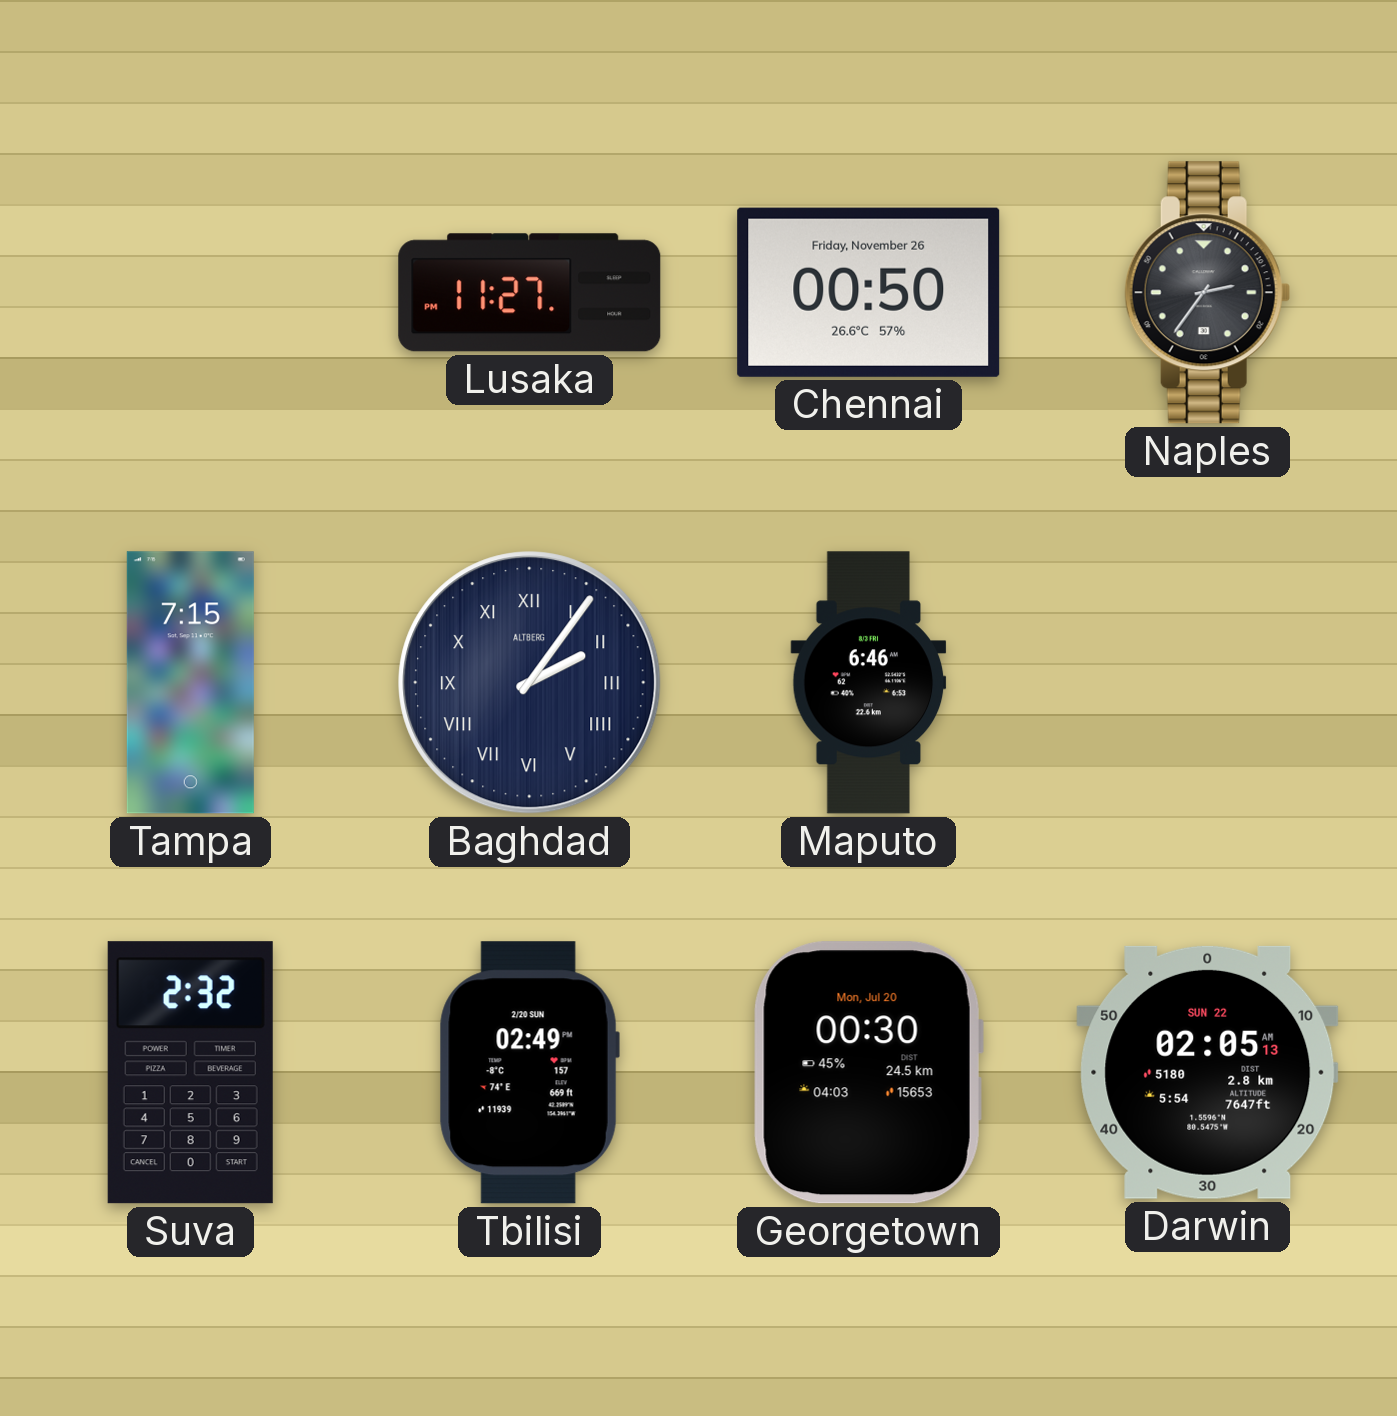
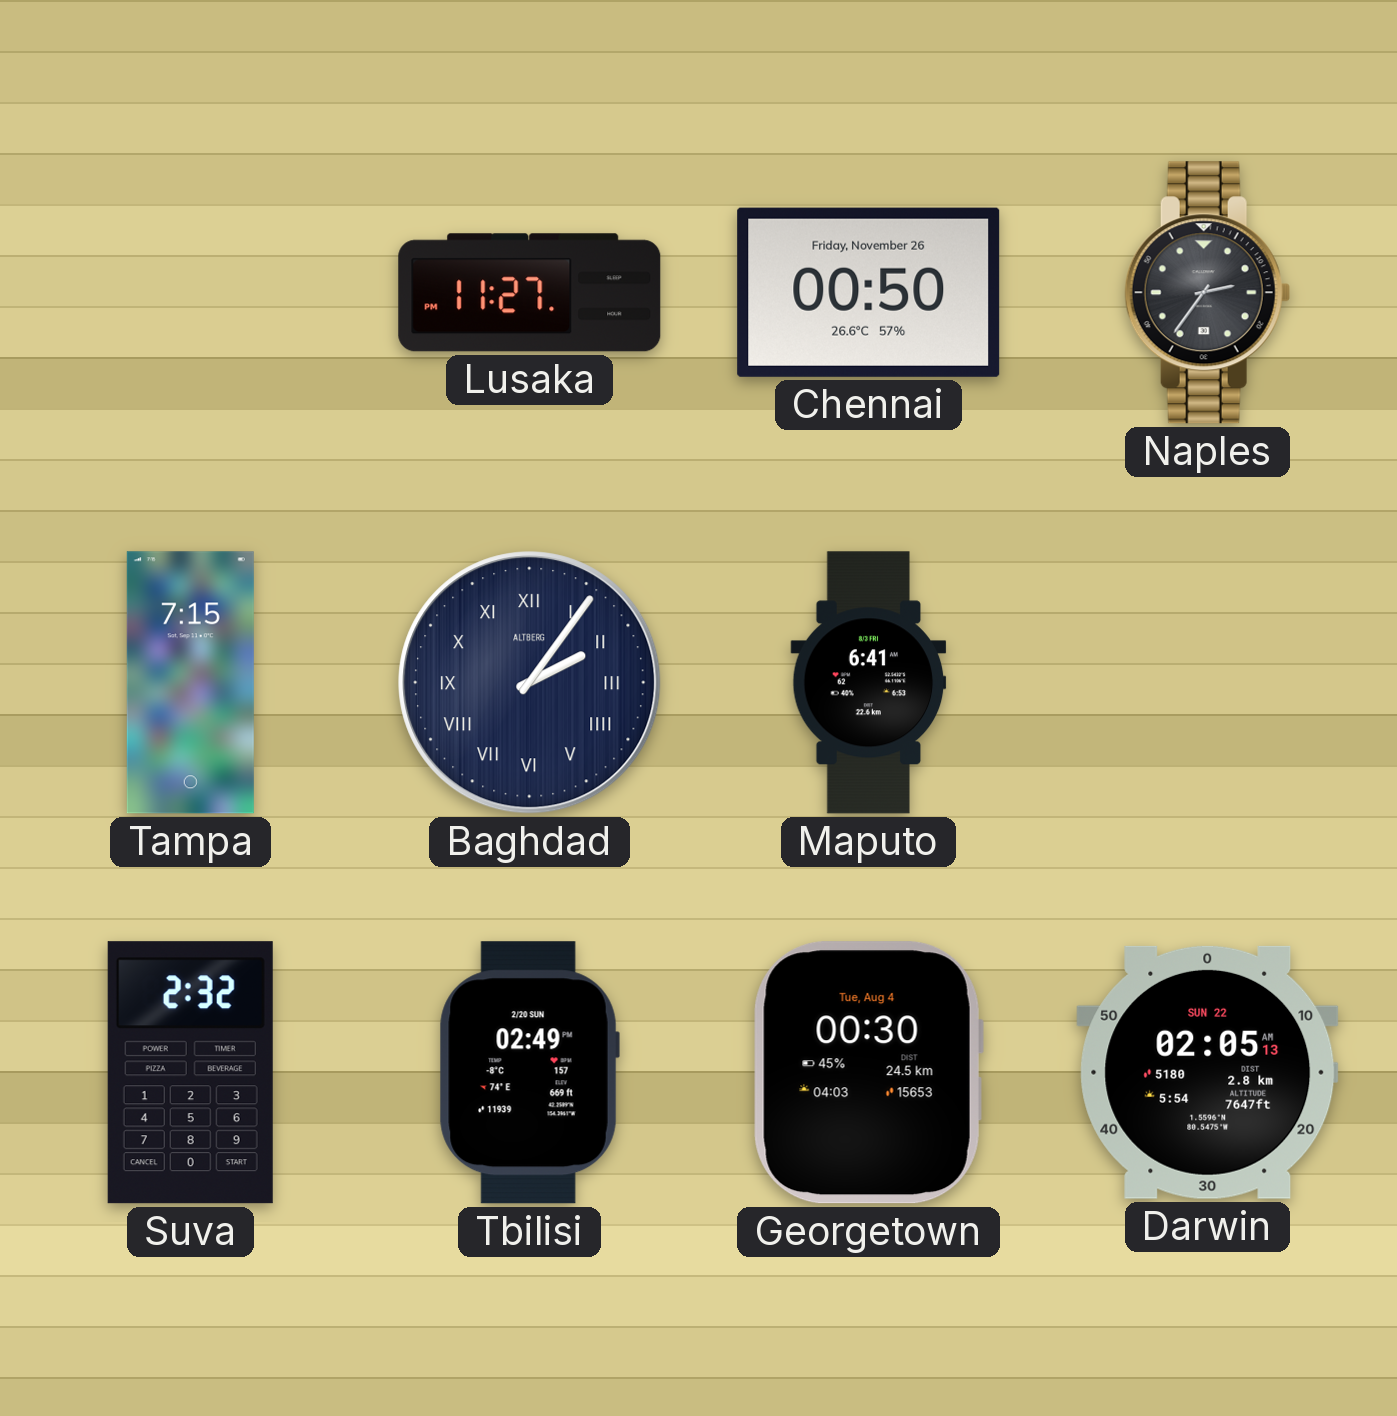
Maputo: 6:46 -> 6:41 (869, 683)
Georgetown date: Mon, Jul 20 -> Tue, Aug 4 (868, 1073)
